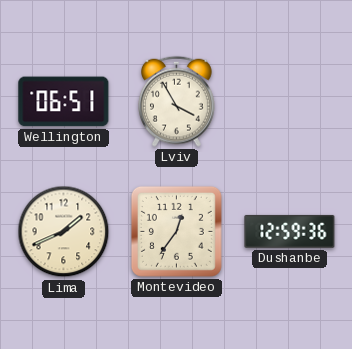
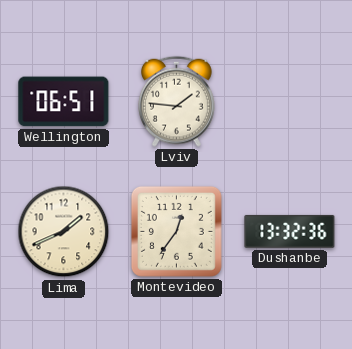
Lviv: 3:55 -> 1:46 (177, 101)
Dushanbe: 12:59 -> 13:32 (290, 231)
